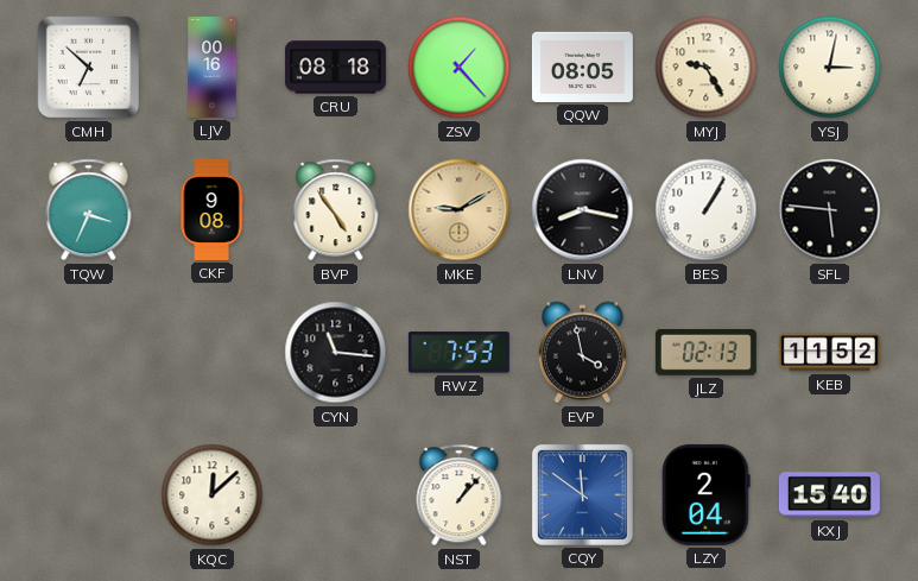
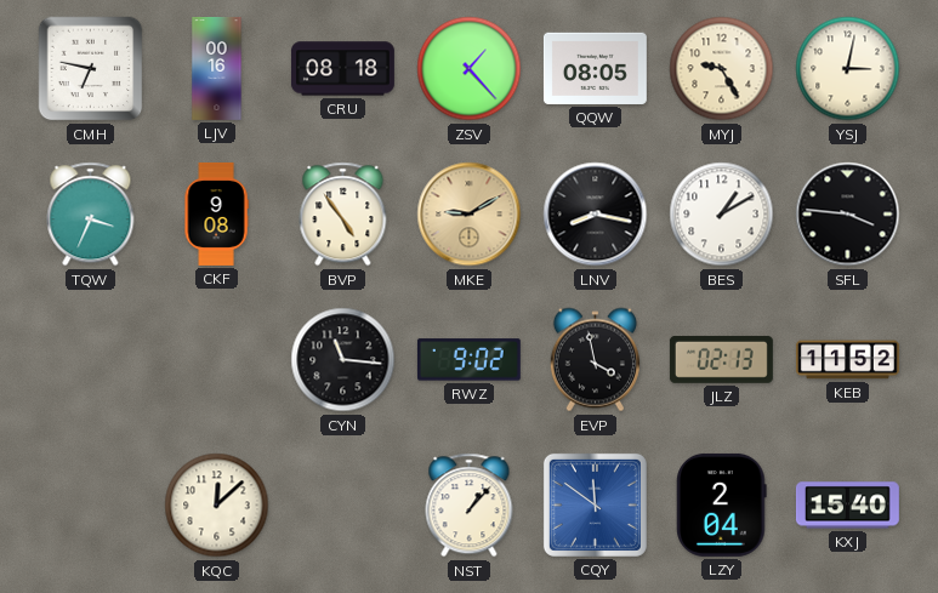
CMH: 6:52 -> 6:47 (91, 69)
BES: 1:05 -> 1:10 (722, 215)
SFL: 5:46 -> 3:46 (848, 215)
RWZ: 7:53 -> 9:02 (468, 360)
